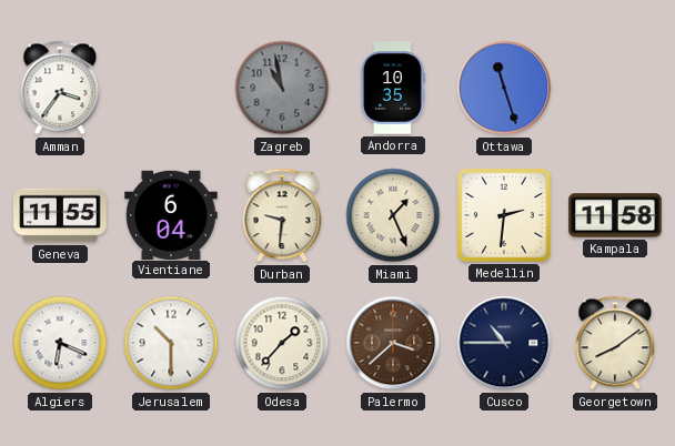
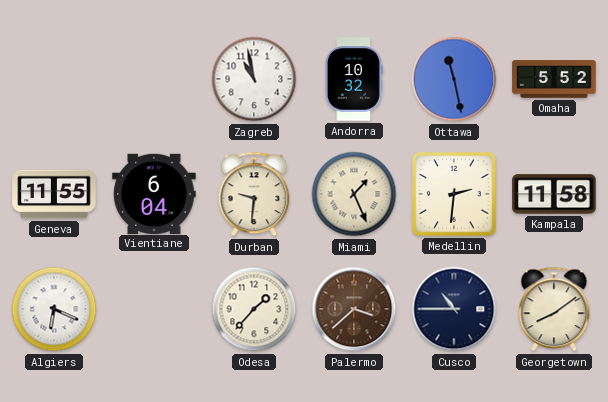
Amman: 3:36 -> none (60, 88)
Zagreb dial: grey -> white (254, 79)
Andorra: 10:35 -> 10:32 (354, 79)
Ottawa: 11:27 -> 11:28 (454, 79)
Omaha: none -> 5:52 (554, 79)
Jerusalem: 10:30 -> none (171, 343)
